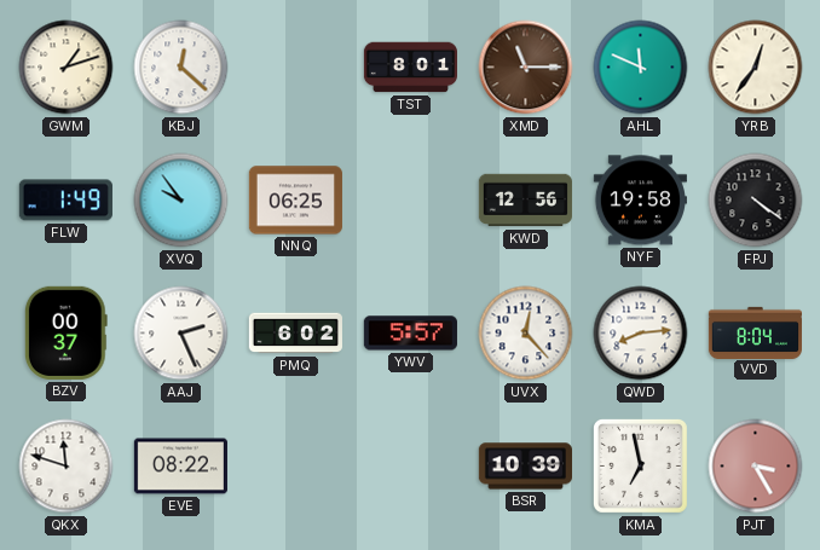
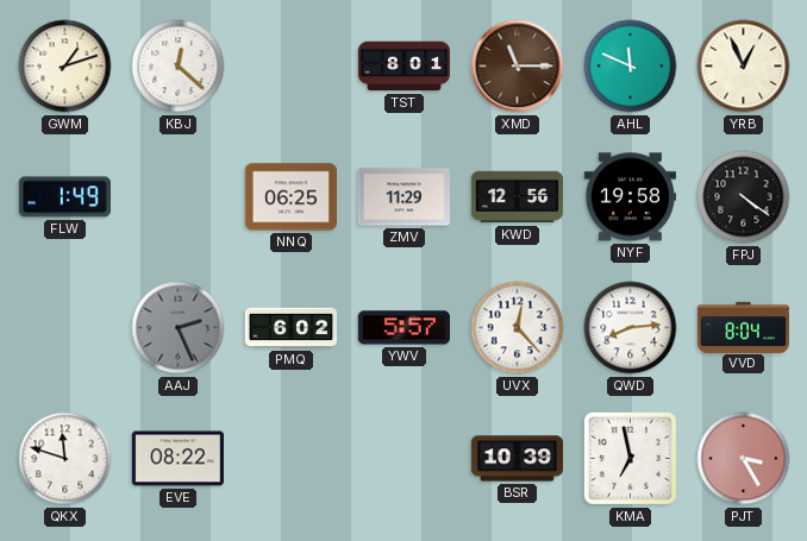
YRB: 12:36 -> 12:56 (744, 67)
XVQ: 9:54 -> none (181, 201)
ZMV: none -> 11:29 (403, 197)
BZV: 00:37 -> none (65, 332)
AAJ dial: white -> grey (179, 328)
